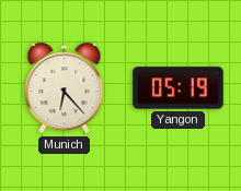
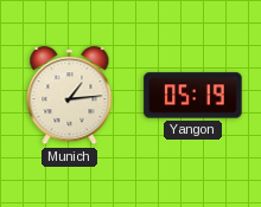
Munich: 6:23 -> 1:14 (70, 96)
